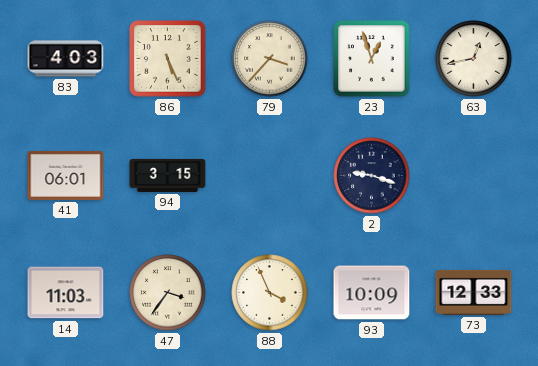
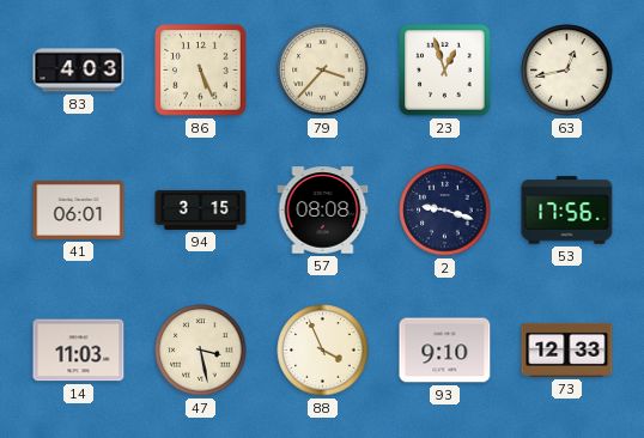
57: none -> 08:08 (323, 211)
53: none -> 17:56 (567, 211)
47: 3:36 -> 3:28 (201, 351)
93: 10:09 -> 9:10 (445, 351)
